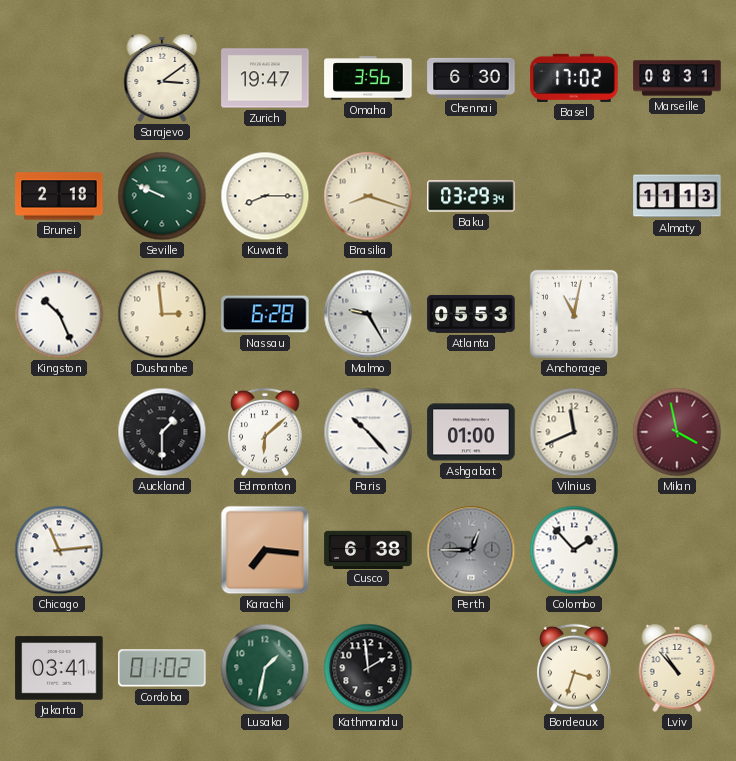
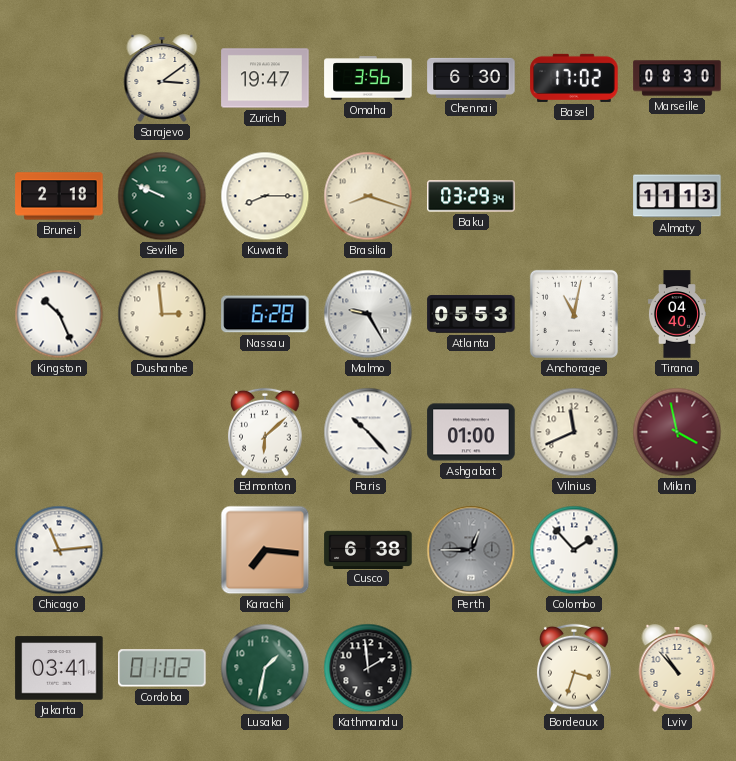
Marseille: 08:31 -> 08:30 (677, 78)
Tirana: none -> 04:40 (677, 314)
Auckland: 1:30 -> none (162, 432)
